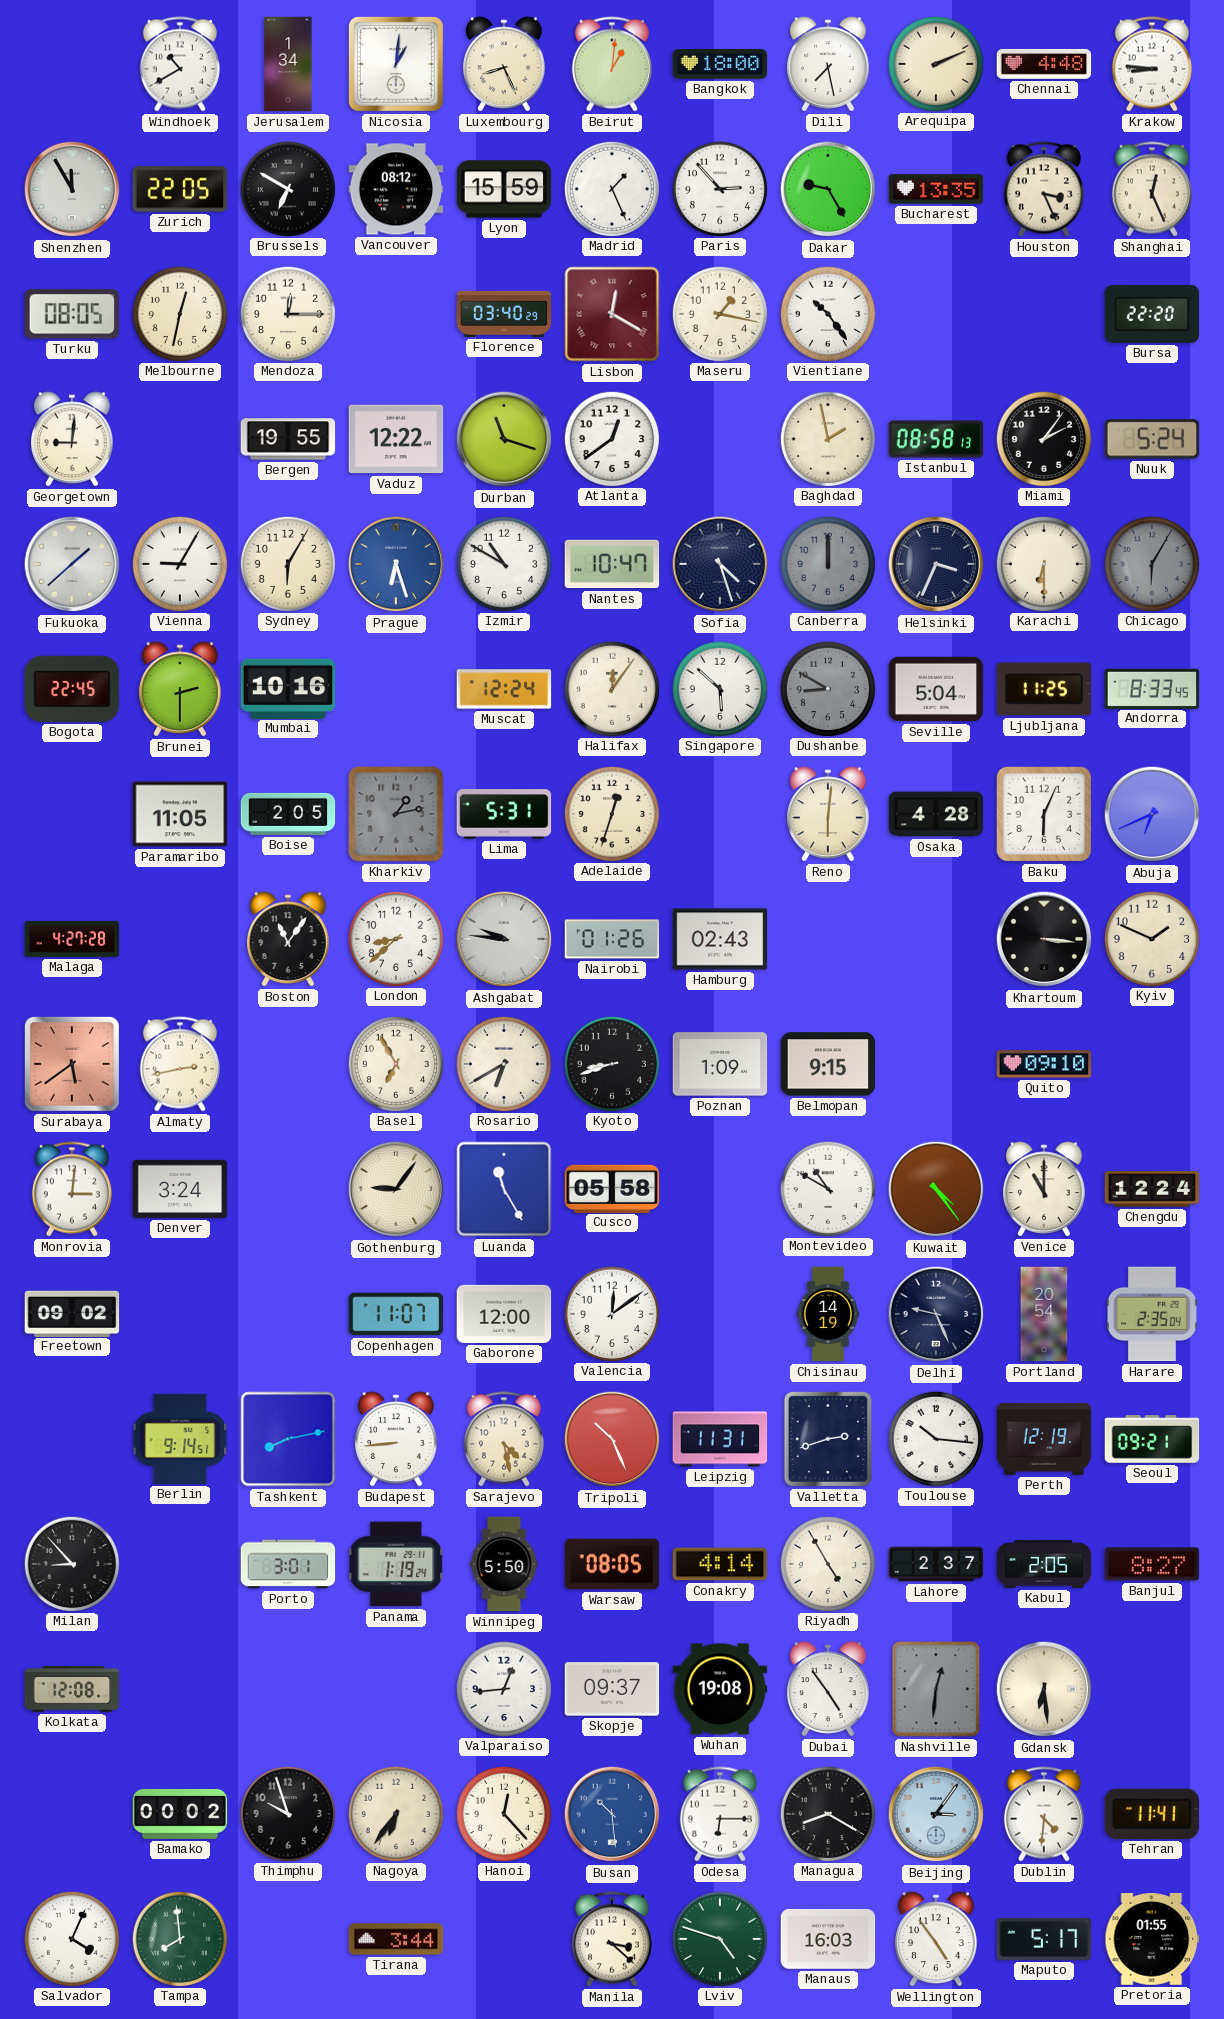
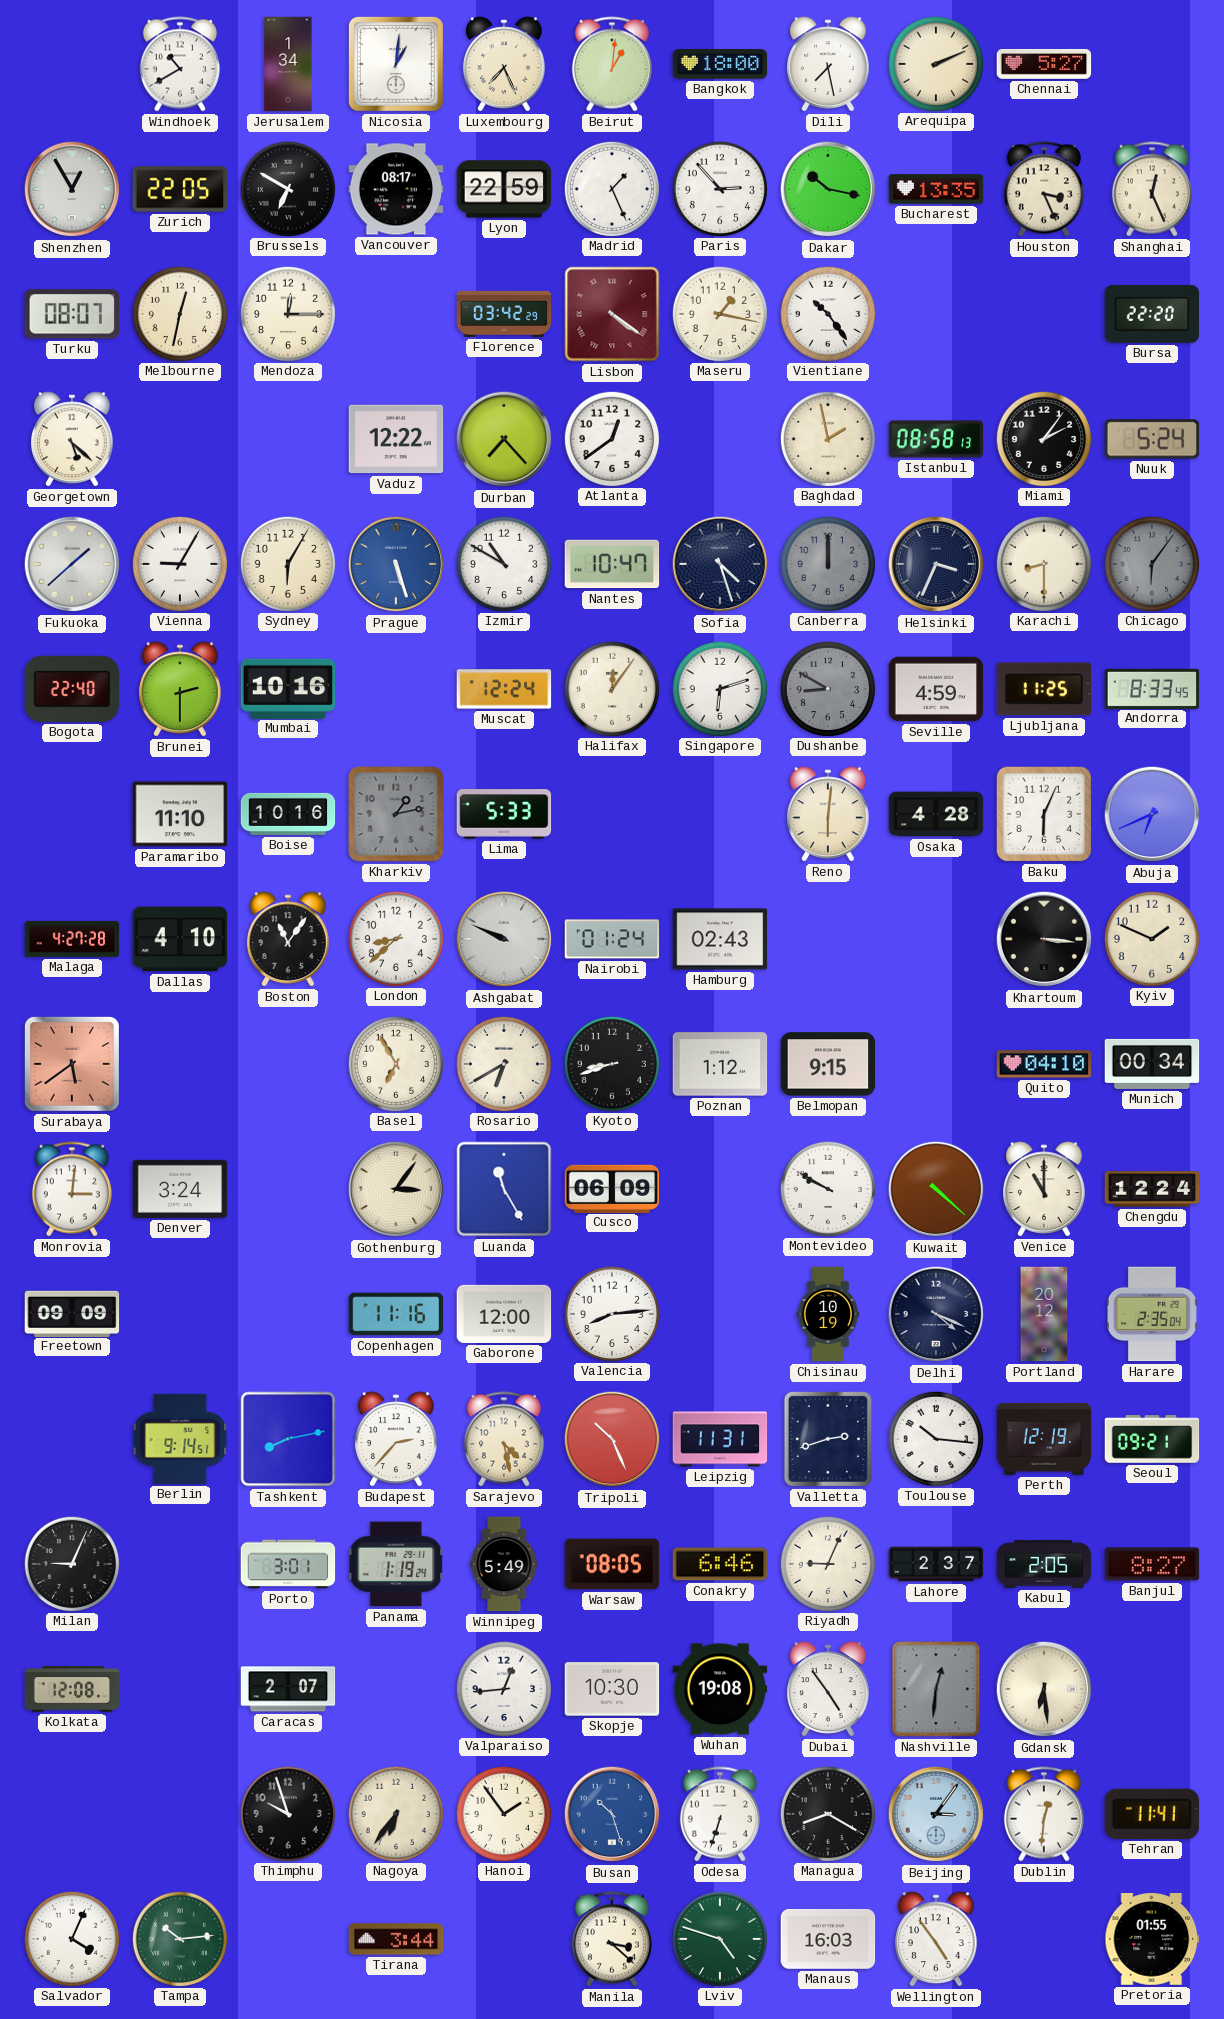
Luxembourg: 8:26 -> 7:26 (504, 64)
Chennai: 4:48 -> 5:27 (1044, 64)
Krakow: 8:46 -> none (1152, 64)
Shenzhen: 11:55 -> 12:55 (72, 189)
Vancouver: 08:12 -> 08:17 (396, 189)
Lyon: 15:59 -> 22:59 (504, 189)
Dakar: 9:25 -> 10:17 (828, 189)
Turku: 08:05 -> 08:07 (71, 314)
Florence: 03:40 -> 03:42 (504, 314)
Lisbon: 12:20 -> 4:21 (612, 314)
Georgetown: 9:01 -> 5:22 (72, 439)
Bergen: 19:55 -> none (288, 439)
Durban: 11:18 -> 7:23 (504, 439)
Prague: 6:27 -> 5:27 (396, 564)
Karachi: 6:30 -> 8:30 (1043, 563)
Chicago: 6:05 -> 6:06 (1151, 563)
Bogota: 22:45 -> 22:40 (72, 689)
Singapore: 5:52 -> 6:12 (719, 688)
Seville: 5:04 -> 4:59 (936, 689)
Paramaribo: 11:05 -> 11:10 (180, 814)
Boise: 2:05 -> 10:16 (288, 814)
Lima: 5:31 -> 5:33 (504, 814)
Adelaide: 12:33 -> none (611, 813)
Dallas: none -> 4:10 (180, 939)
Ashgabat: 9:46 -> 9:49 (504, 939)
Nairobi: 01:26 -> 01:24 (612, 939)
Almaty: 2:43 -> none (180, 1064)
Poznan: 1:09 -> 1:12 (720, 1064)
Quito: 09:10 -> 04:10 (1044, 1064)
Munich: none -> 00:34 (1152, 1064)
Gothenburg: 9:06 -> 3:06 (396, 1189)
Cusco: 05:58 -> 06:09 (612, 1188)
Montevideo: 10:50 -> 9:50 (827, 1188)
Kuwait: 4:24 -> 4:22 (936, 1189)
Freetown: 09:02 -> 09:09 (72, 1313)
Copenhagen: 11:07 -> 11:16 (396, 1314)
Valencia: 12:09 -> 8:14 (611, 1313)
Chisinau: 14:19 -> 10:19 (828, 1314)
Delhi: 9:26 -> 4:19 (936, 1314)
Portland: 20:54 -> 20:12 (1044, 1314)
Budapest: 8:44 -> 2:37 (396, 1439)
Milan: 8:53 -> 9:04 (71, 1563)
Winnipeg: 5:50 -> 5:49 (504, 1564)
Conakry: 4:14 -> 6:46 (720, 1564)
Riyadh: 4:55 -> 9:04 (827, 1563)
Caracas: none -> 2:07 (288, 1689)
Skopje: 09:37 -> 10:30 (612, 1689)
Bamako: 00:02 -> none (180, 1814)
Hanoi: 12:23 -> 1:54 (503, 1813)
Busan: 10:29 -> 10:27 (612, 1814)
Odesa: 6:15 -> 6:33 (720, 1814)
Dublin: 4:31 -> 12:31 (1044, 1814)
Tampa: 7:59 -> 10:14 (179, 1938)
Maputo: 5:17 -> none (1044, 1939)
